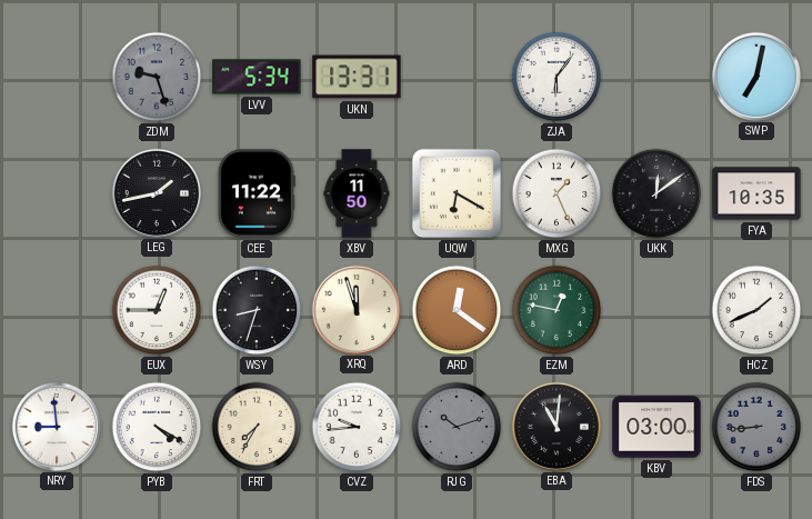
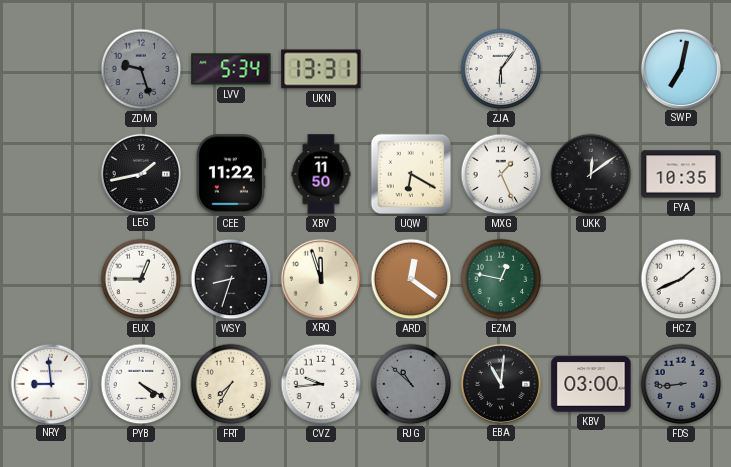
RJG: 10:12 -> 10:52 (411, 384)
